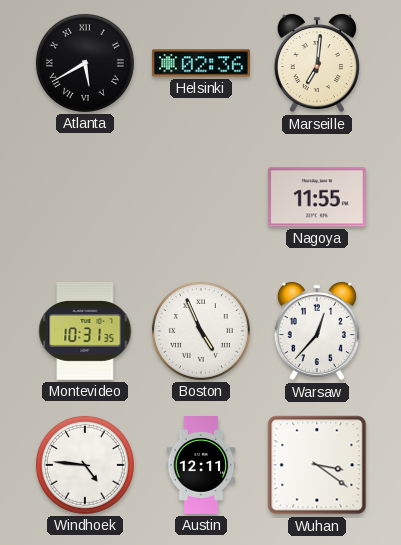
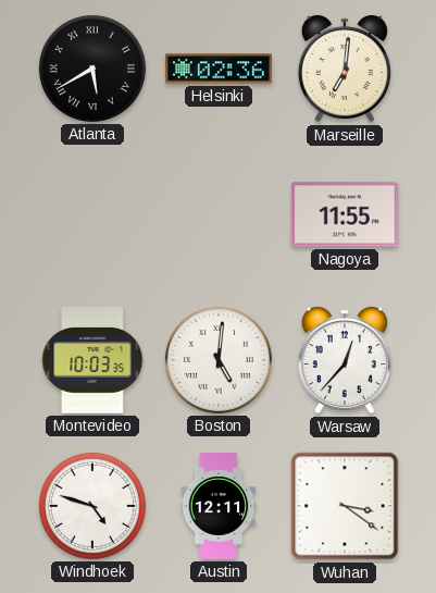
Montevideo: 10:31 -> 10:03 (92, 360)
Boston: 4:56 -> 5:01 (219, 360)
Windhoek: 4:46 -> 4:48 (92, 506)
